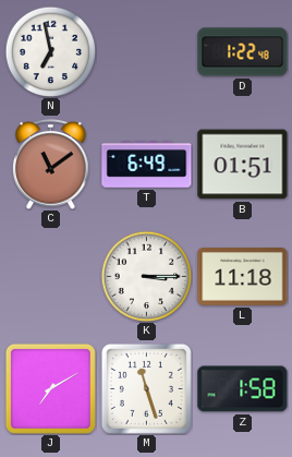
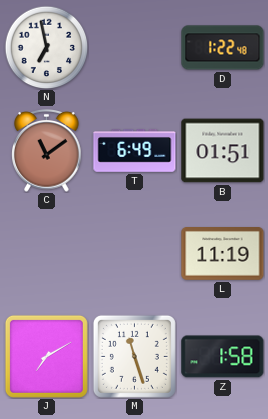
K: 3:15 -> none (146, 276)
L: 11:18 -> 11:19 (223, 254)
